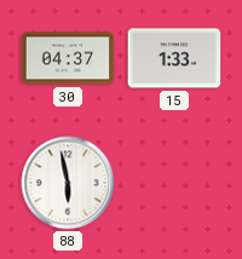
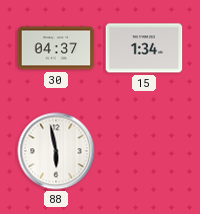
15: 1:33 -> 1:34 (144, 48)
